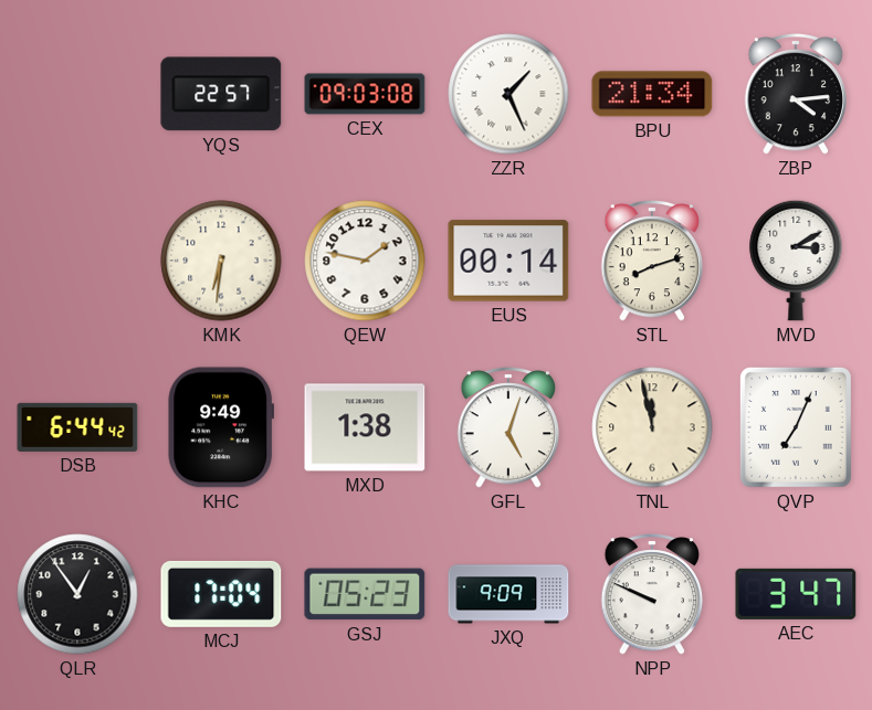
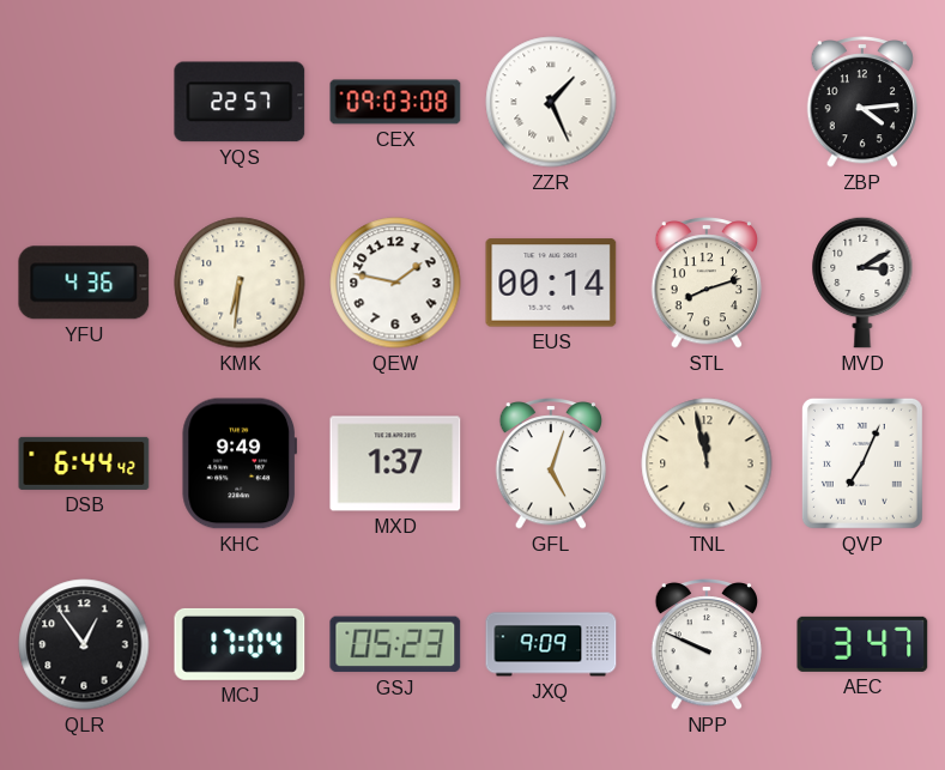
BPU: 21:34 -> none (652, 94)
YFU: none -> 4:36 (84, 283)
MXD: 1:38 -> 1:37 (395, 463)
